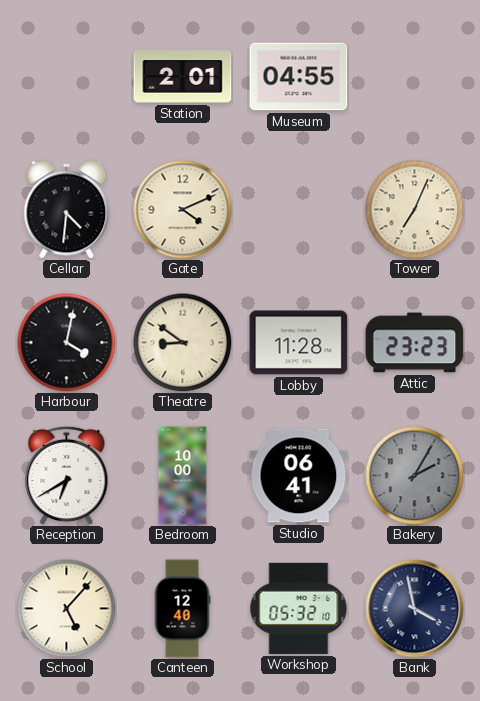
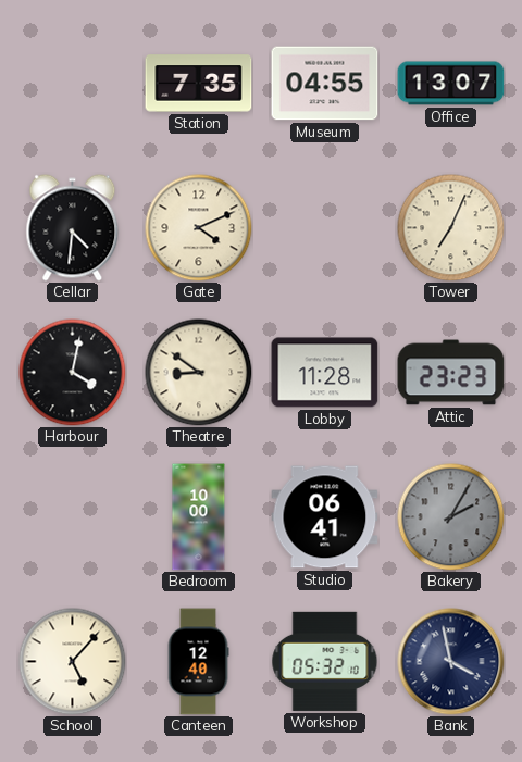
Station: 2:01 -> 7:35 (199, 84)
Office: none -> 13:07 (451, 84)
Reception: 6:40 -> none (67, 475)
